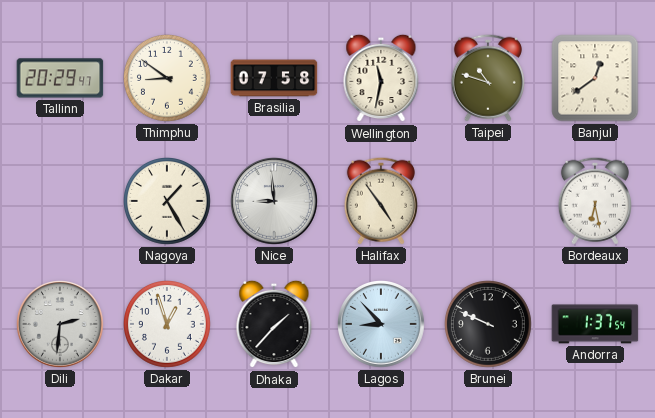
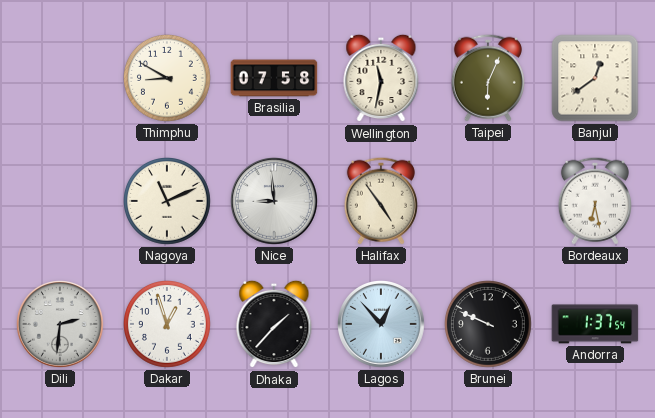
Tallinn: 20:29 -> none (60, 78)
Thimphu: 8:51 -> 8:50 (168, 79)
Taipei: 10:48 -> 6:04 (488, 78)
Nagoya: 1:25 -> 11:11 (168, 202)
Lagos: 8:53 -> 12:53 (382, 325)
